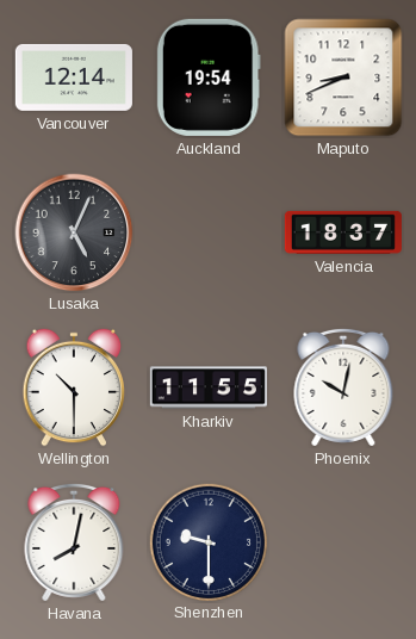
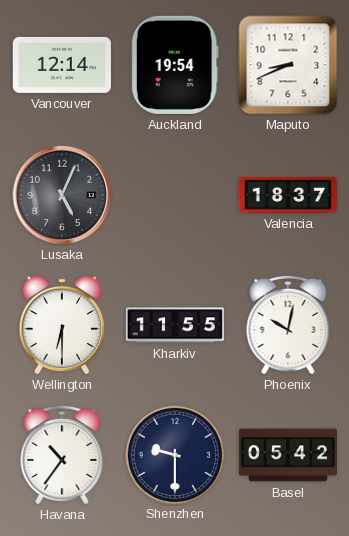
Wellington: 10:30 -> 6:30 (62, 325)
Havana: 8:02 -> 10:36 (62, 455)
Basel: none -> 05:42 (288, 455)
